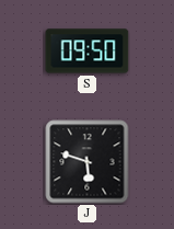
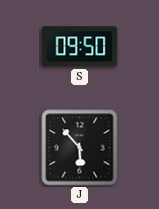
J: 5:48 -> 5:53 (80, 148)
